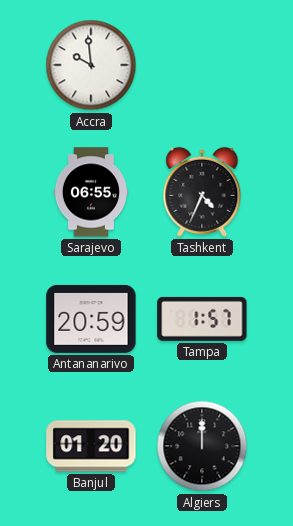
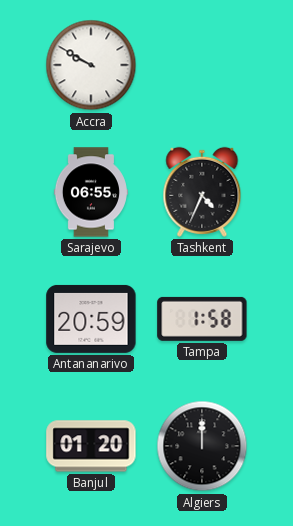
Accra: 9:59 -> 9:50 (91, 65)
Tampa: 1:57 -> 1:58 (202, 319)
